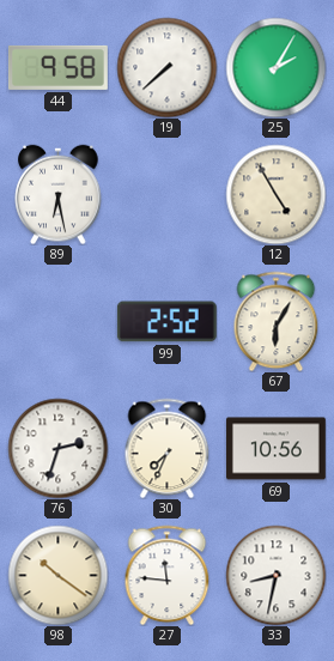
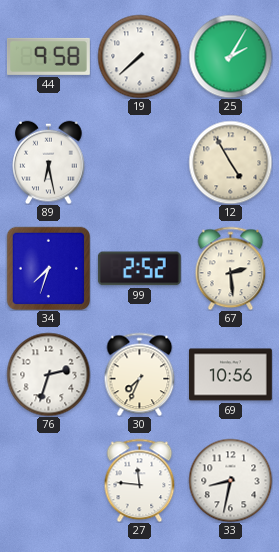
34: none -> 7:33 (48, 268)
67: 6:05 -> 2:29 (231, 268)
98: 10:21 -> none (57, 575)
